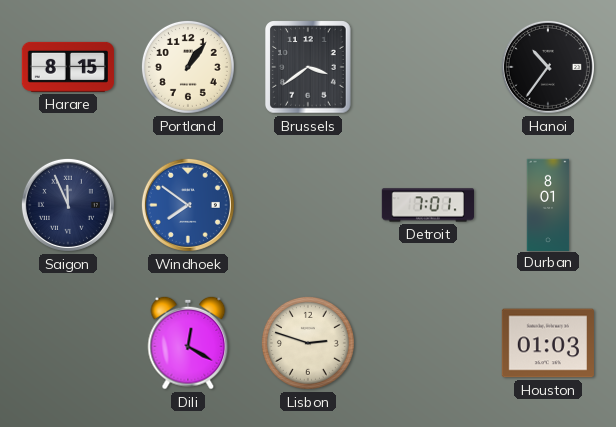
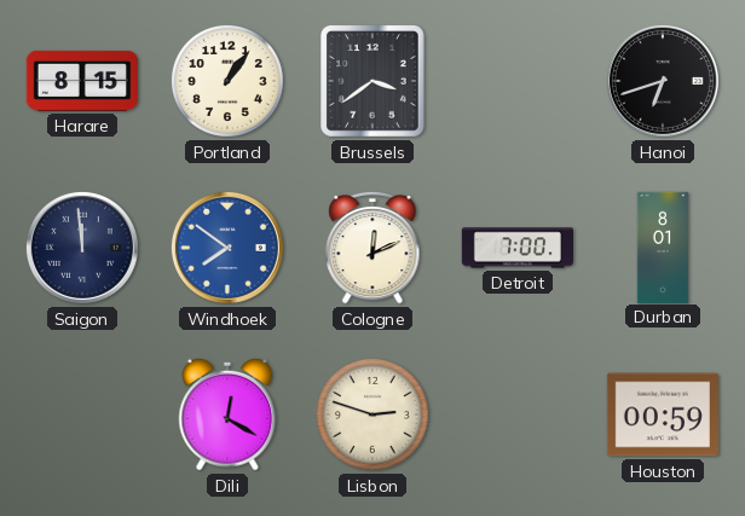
Hanoi: 10:36 -> 6:42 (663, 81)
Saigon: 11:56 -> 11:59 (82, 248)
Cologne: none -> 12:11 (372, 248)
Detroit: 7:01 -> 7:00 (516, 248)
Houston: 01:03 -> 00:59 (663, 414)
